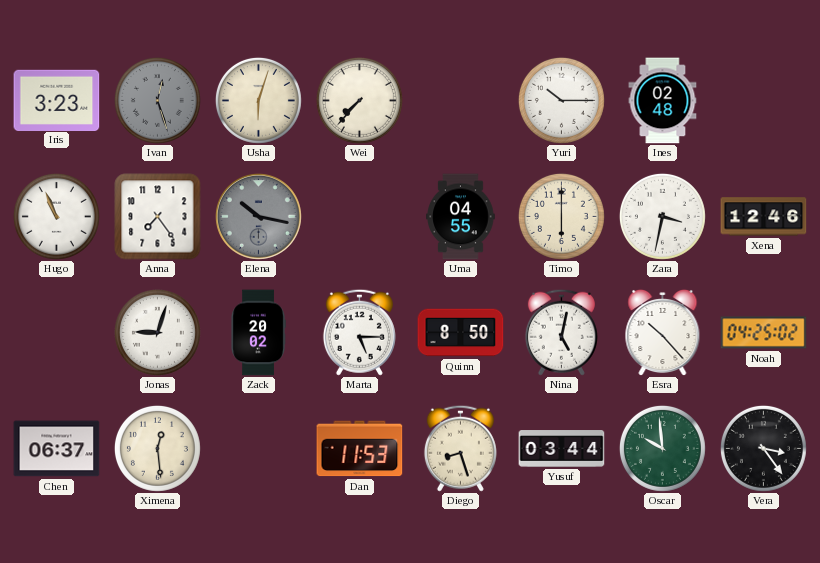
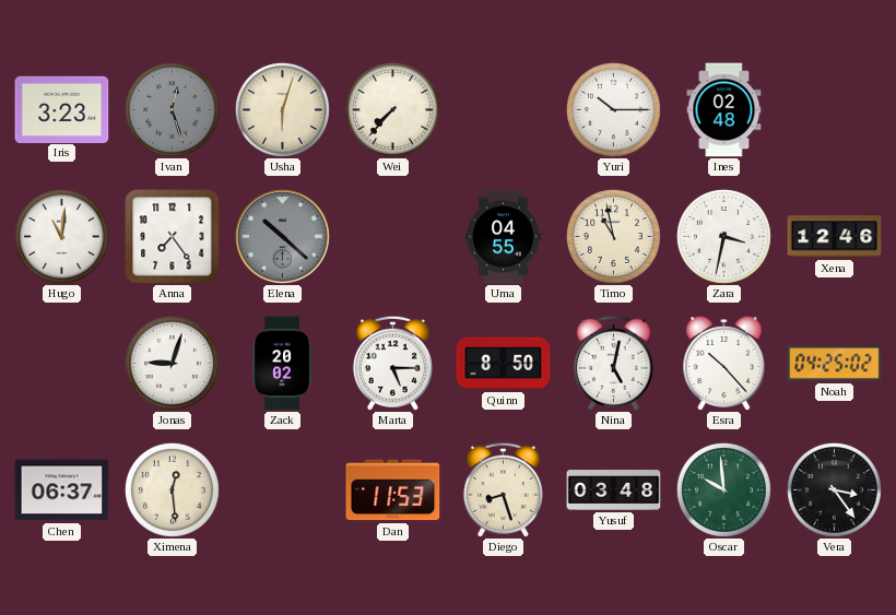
Hugo: 10:56 -> 11:01 (61, 236)
Elena: 10:17 -> 10:22 (282, 236)
Timo: 6:00 -> 10:58 (613, 236)
Yusuf: 03:44 -> 03:48 (614, 490)
